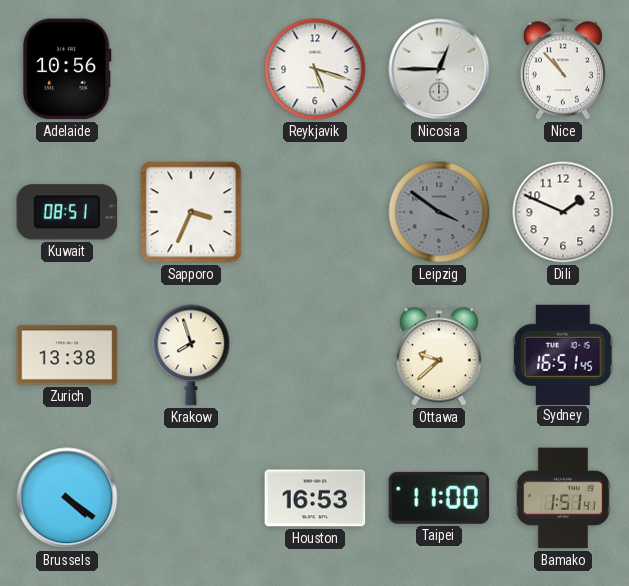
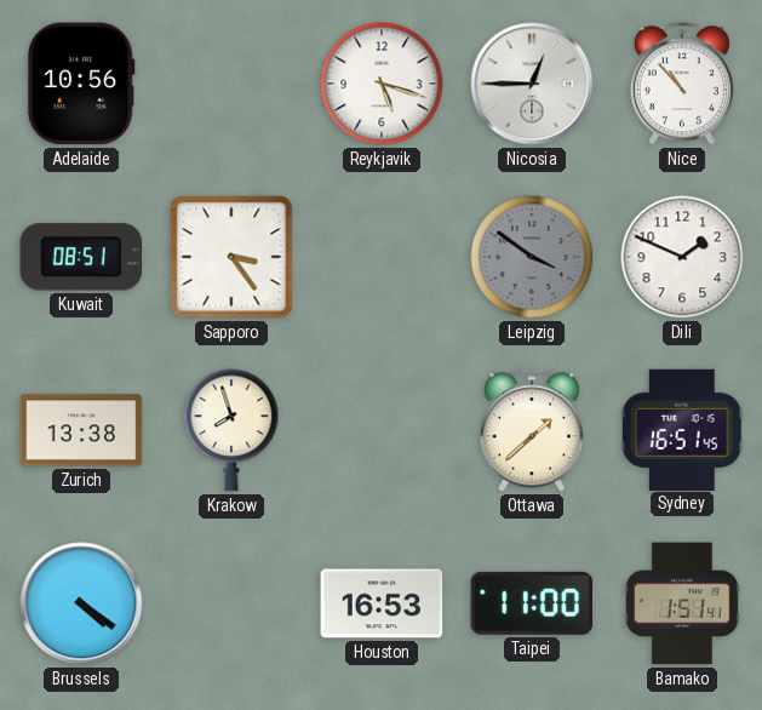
Sapporo: 3:34 -> 3:24 (231, 257)
Ottawa: 9:38 -> 1:38 (532, 430)
